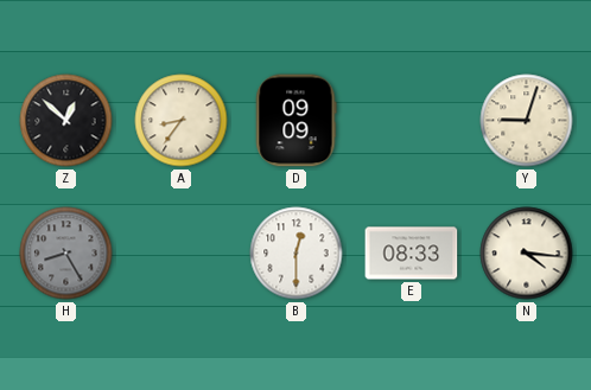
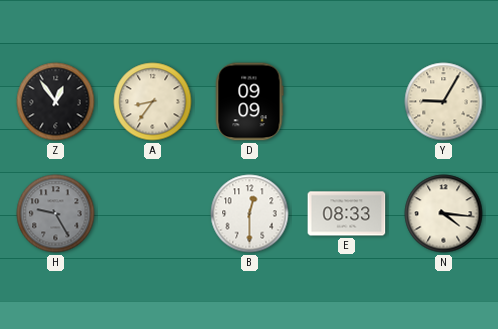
Z: 12:52 -> 12:54 (56, 102)
Y: 9:03 -> 9:05 (444, 102)
H: 8:25 -> 9:25 (56, 214)
